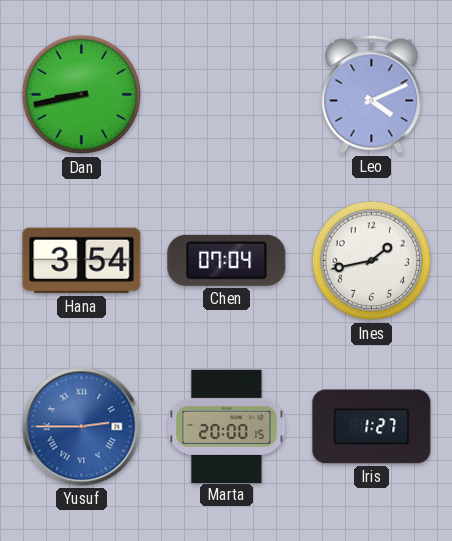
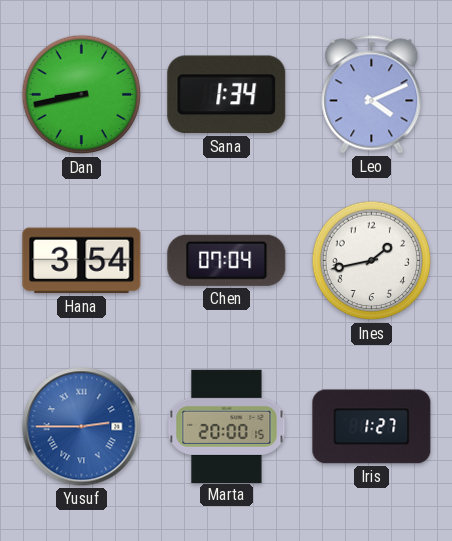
Sana: none -> 1:34 (227, 95)
